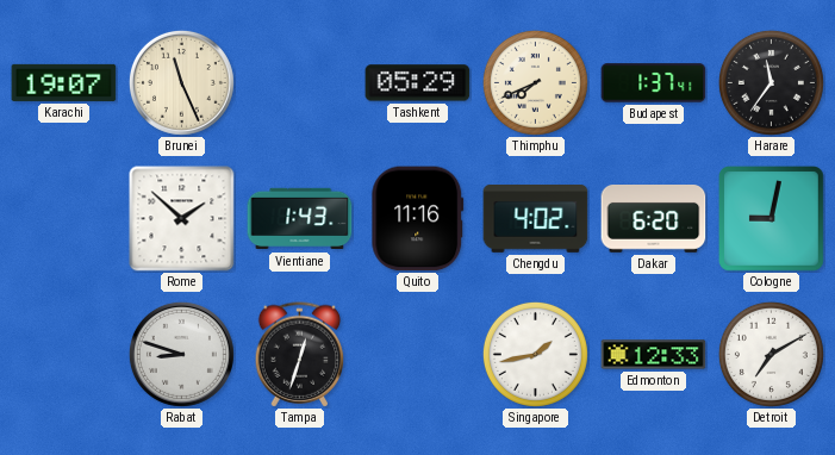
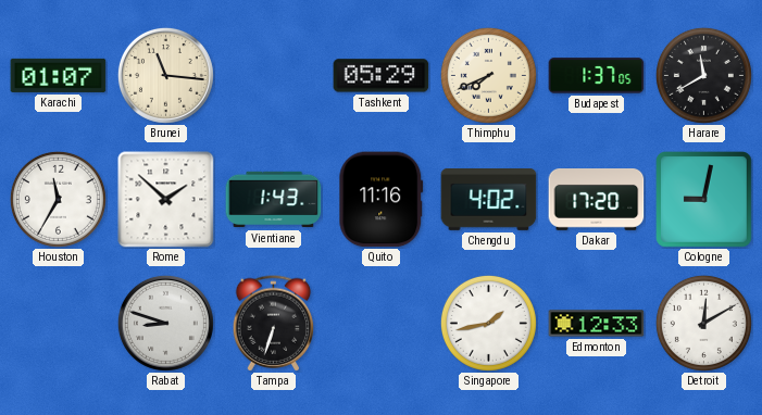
Karachi: 19:07 -> 01:07 (59, 75)
Brunei: 11:26 -> 11:16 (165, 75)
Budapest: 1:37:41 -> 1:37:05 (597, 76)
Harare: 11:36 -> 11:40 (703, 75)
Houston: none -> 11:35 (58, 199)
Dakar: 6:20 -> 17:20 (597, 200)
Tampa: 12:33 -> 6:33 (274, 324)
Detroit: 7:10 -> 12:10 (703, 323)
